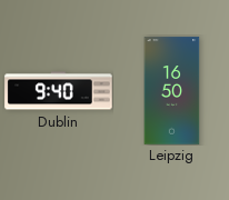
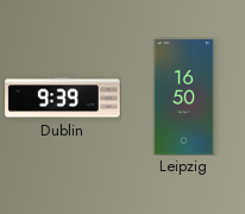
Dublin: 9:40 -> 9:39 (63, 97)
